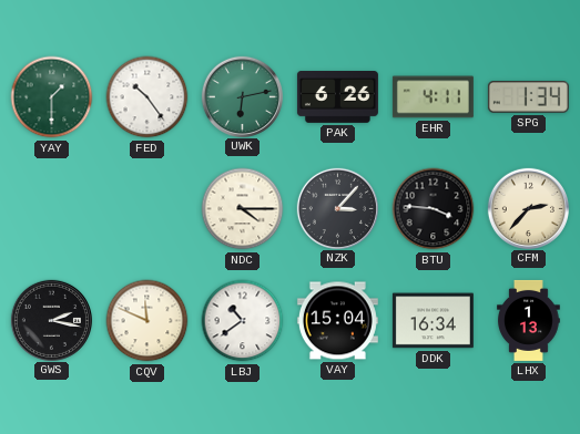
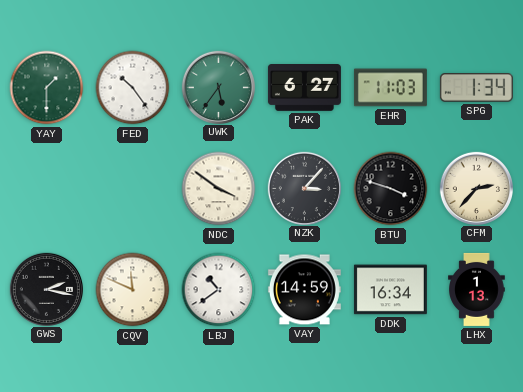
UWK: 6:13 -> 5:36 (218, 87)
PAK: 6:26 -> 6:27 (304, 88)
EHR: 4:11 -> 11:03 (390, 88)
NDC: 4:15 -> 3:51 (219, 189)
BTU: 3:46 -> 3:48 (391, 189)
VAY: 15:04 -> 14:59 (304, 290)
